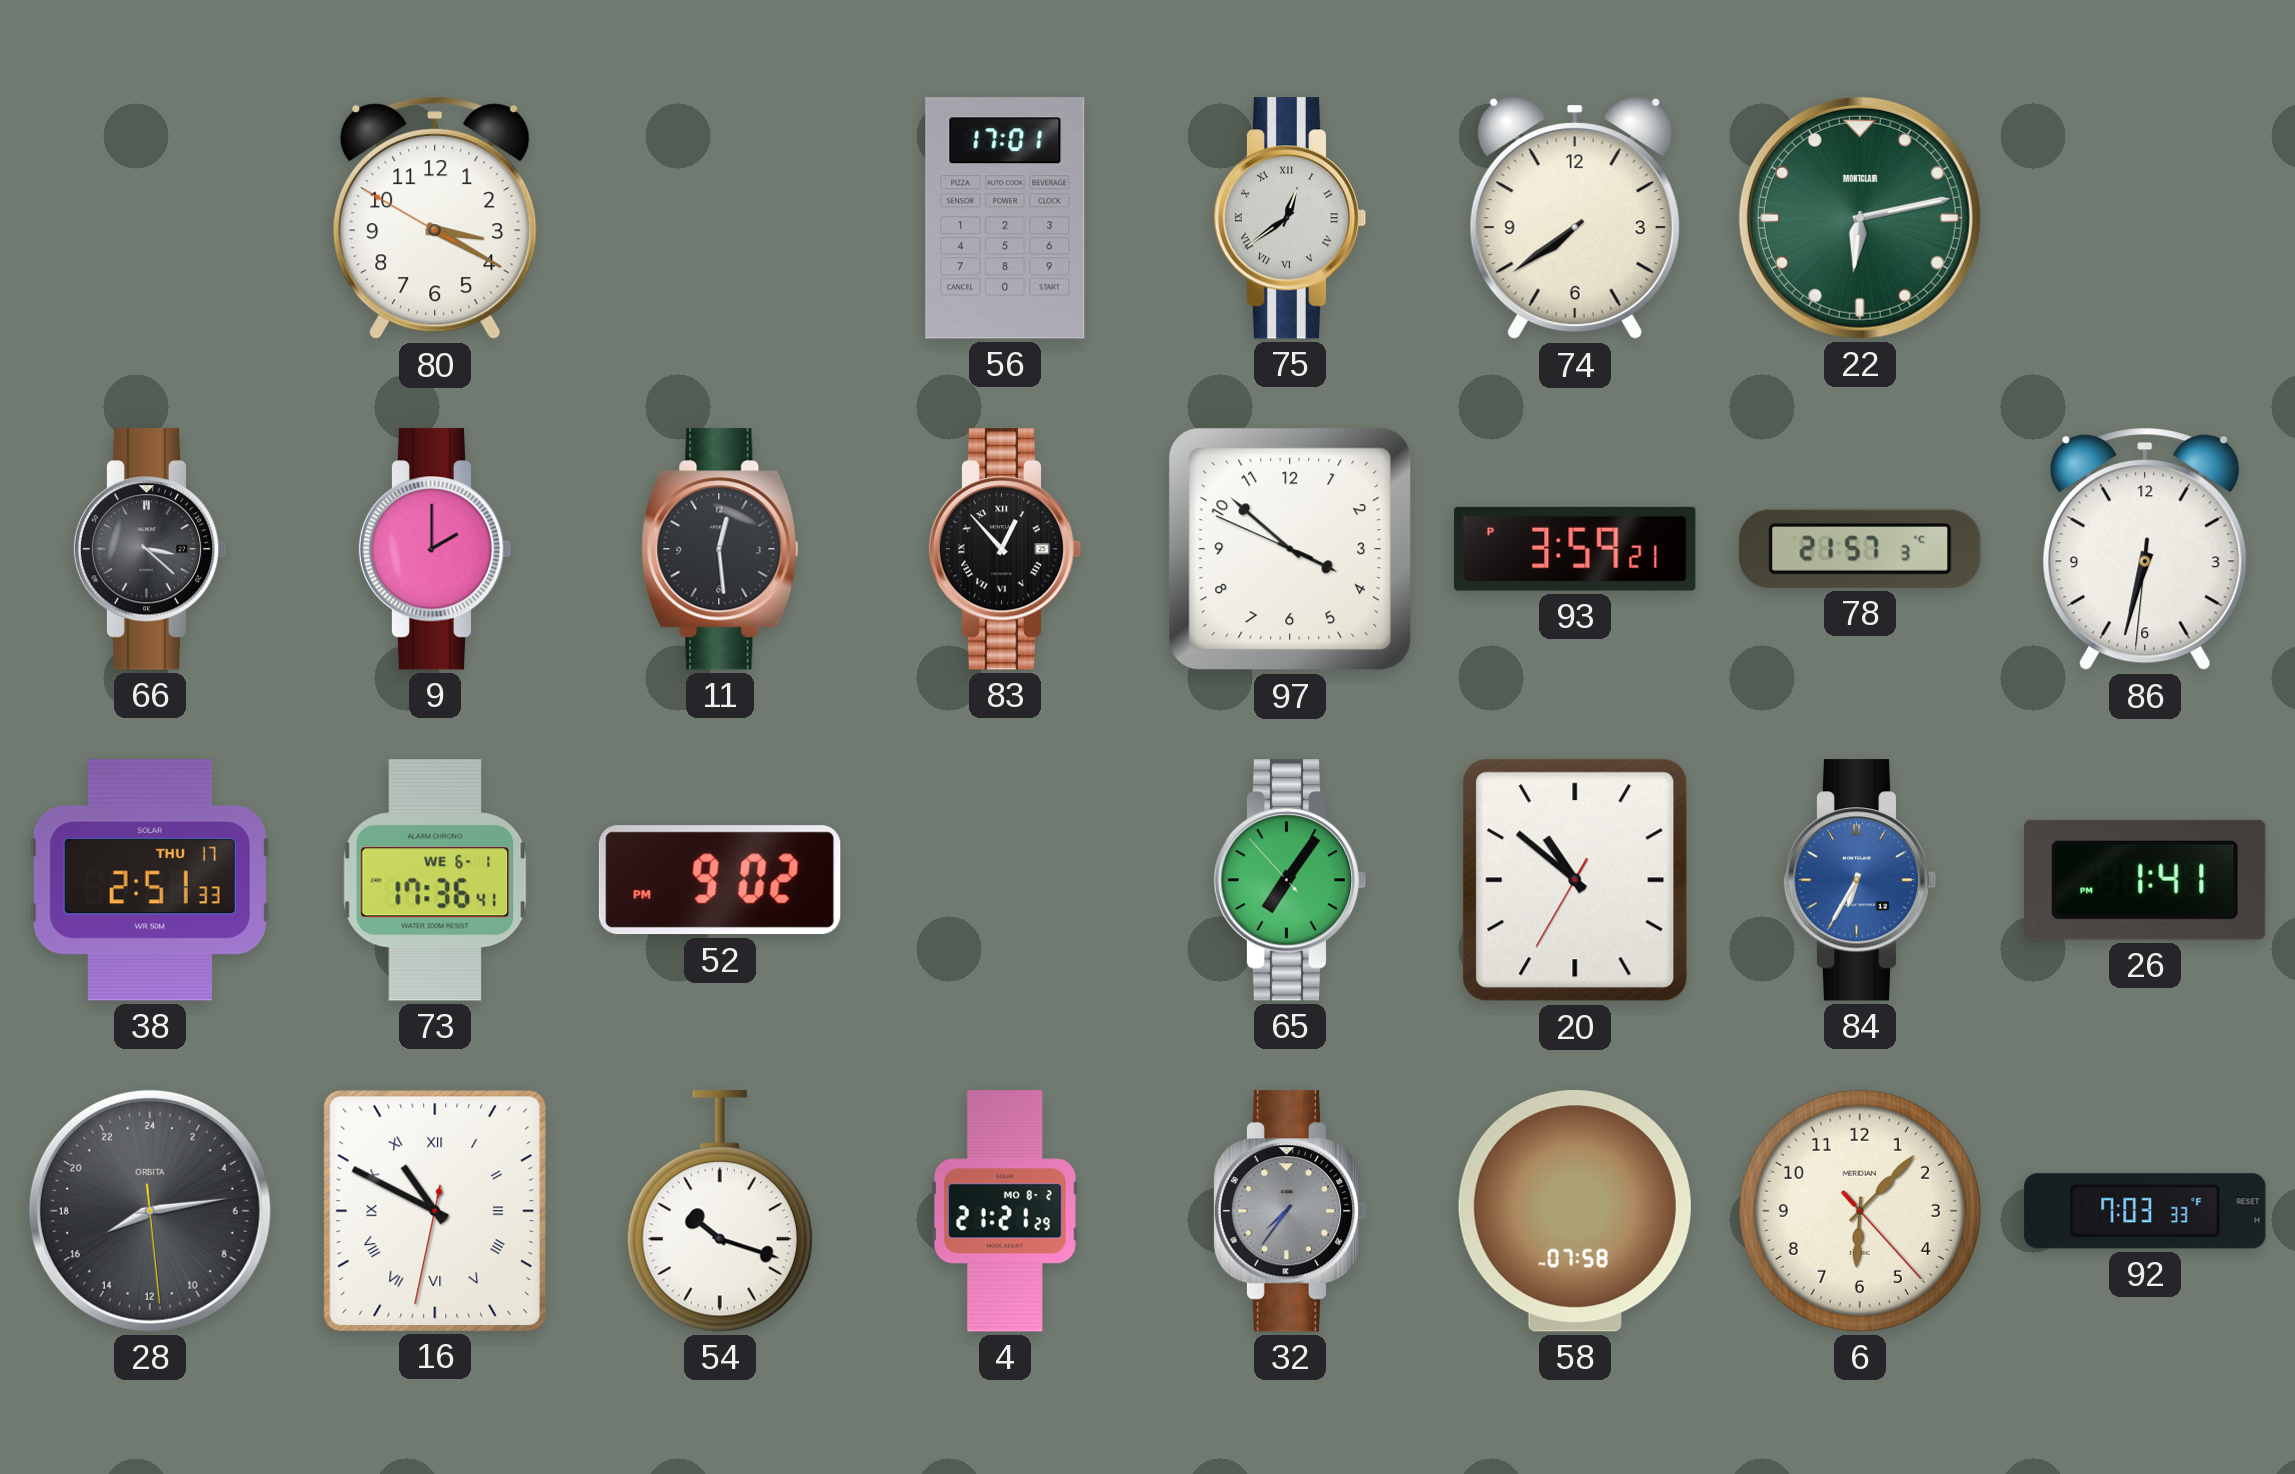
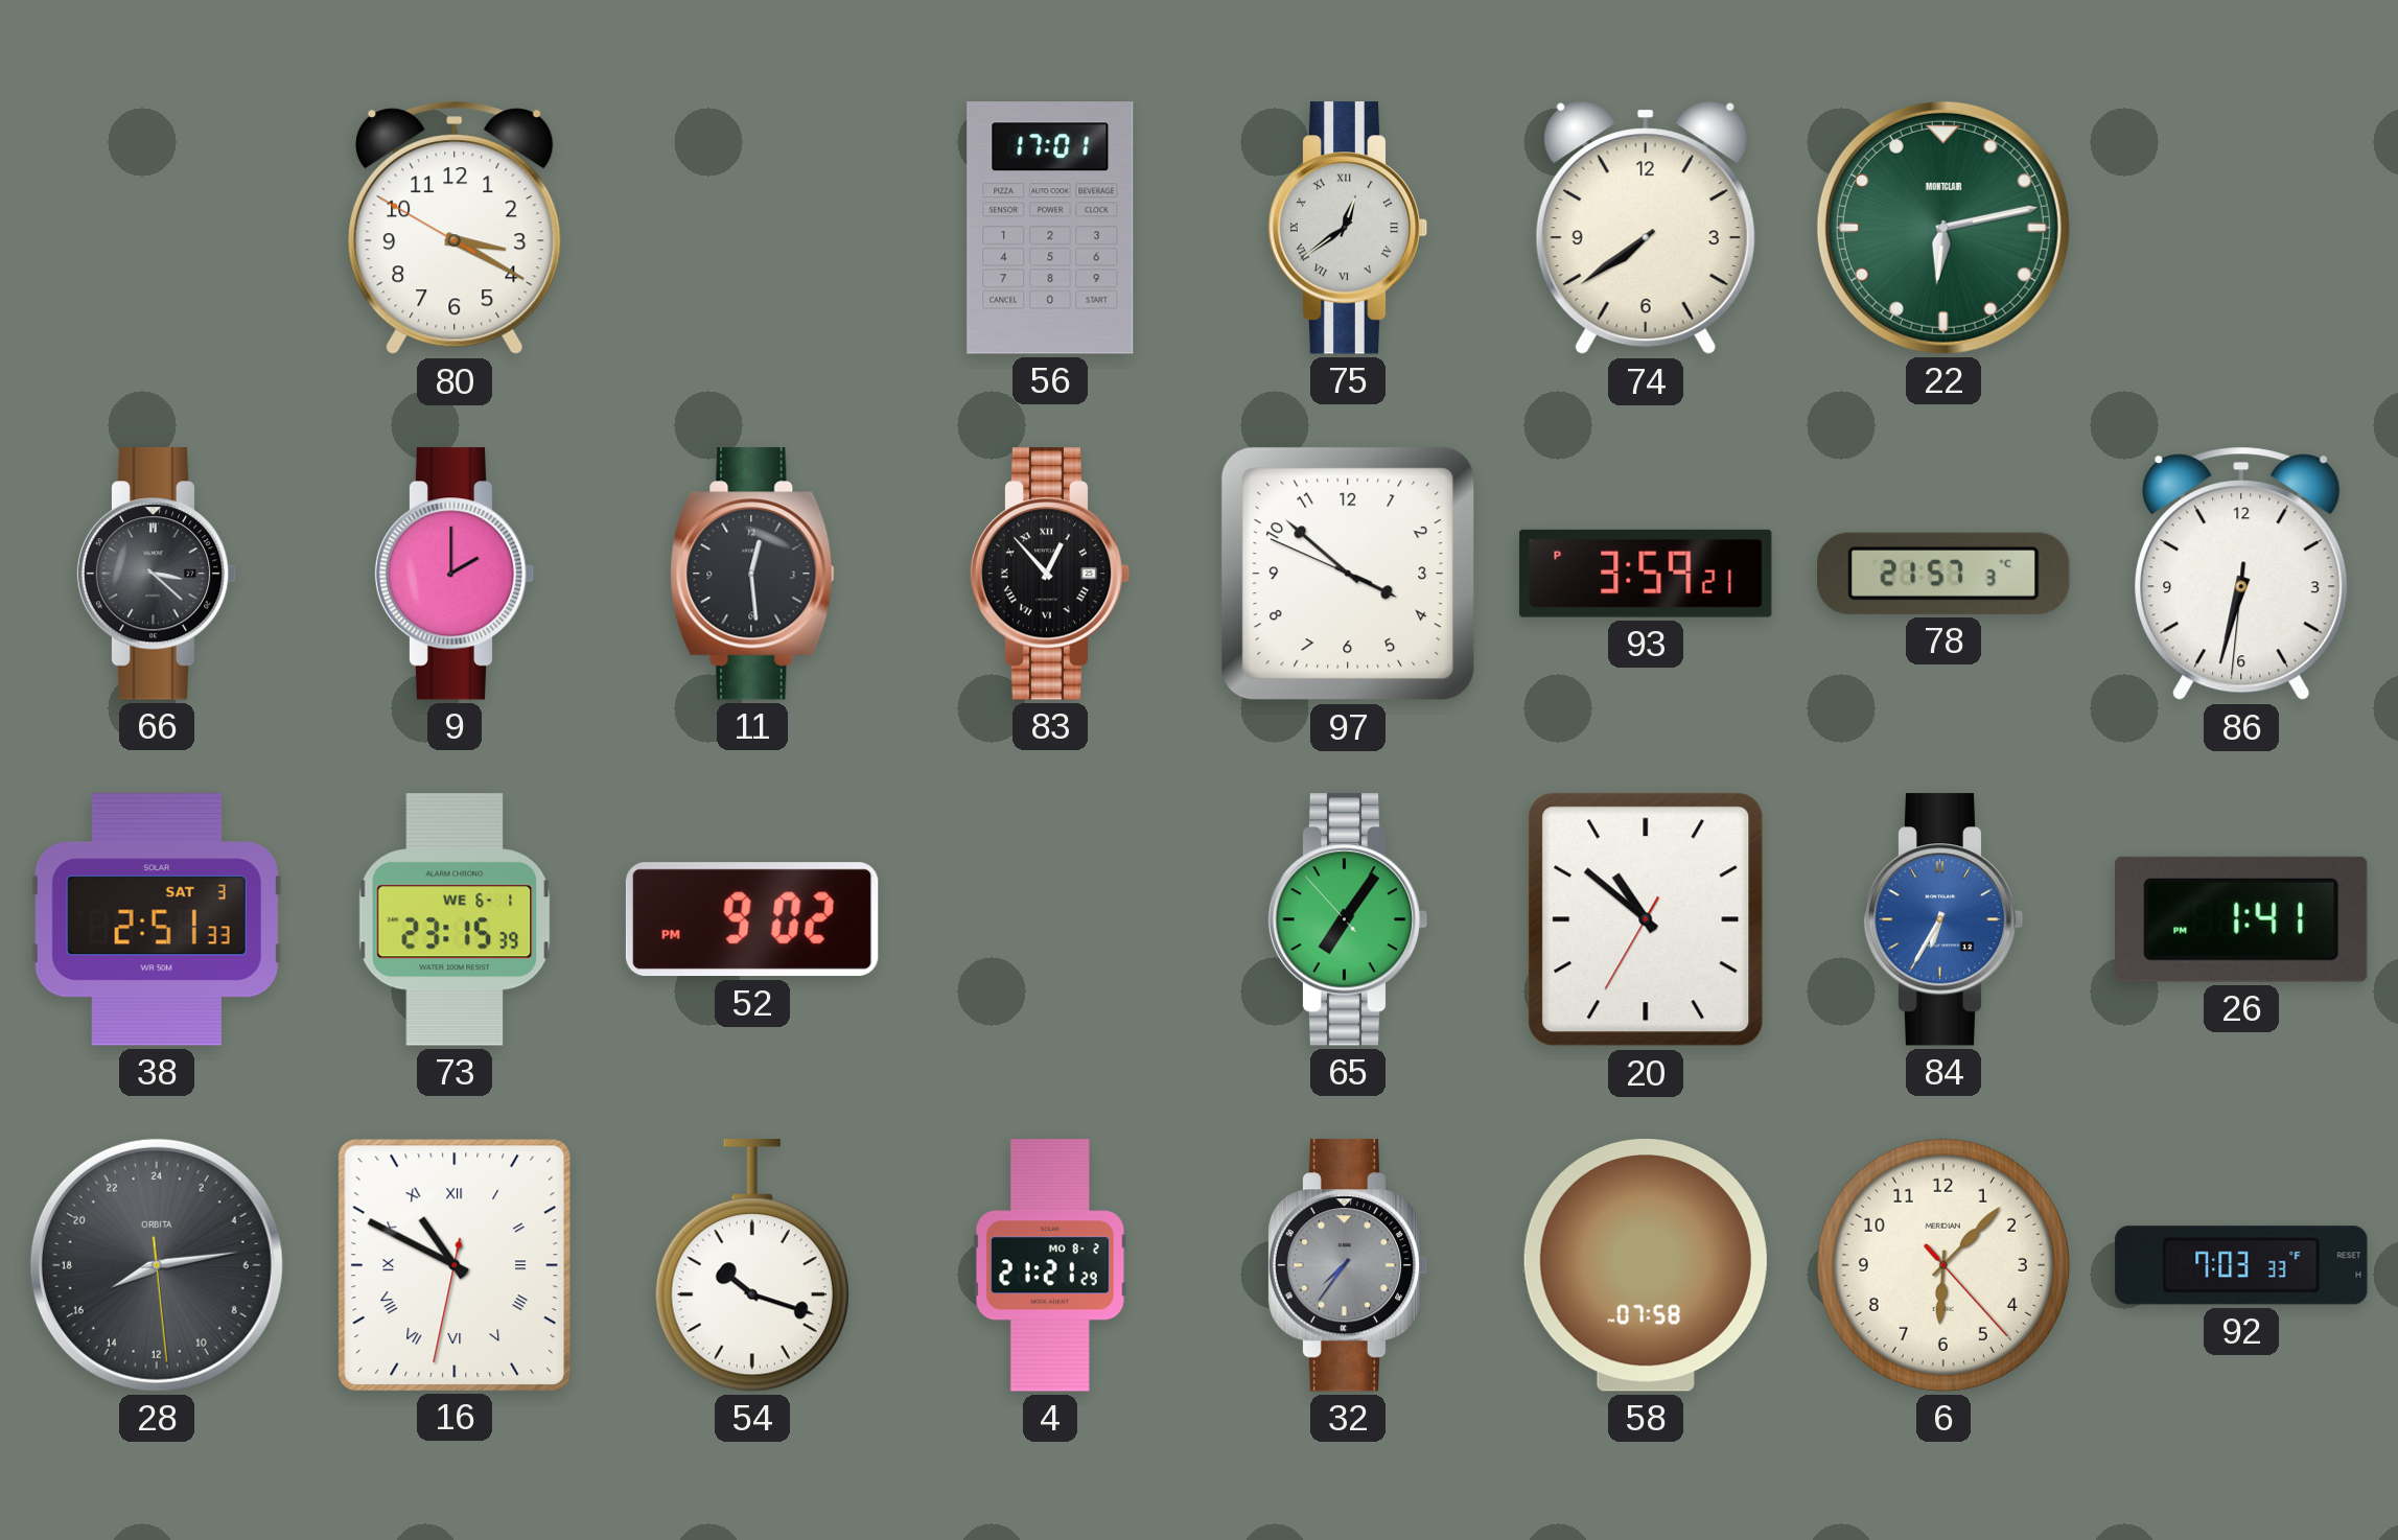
38 date: THU 17 -> SAT 3 (157, 919)
73: 17:36 -> 23:15 (455, 919)
